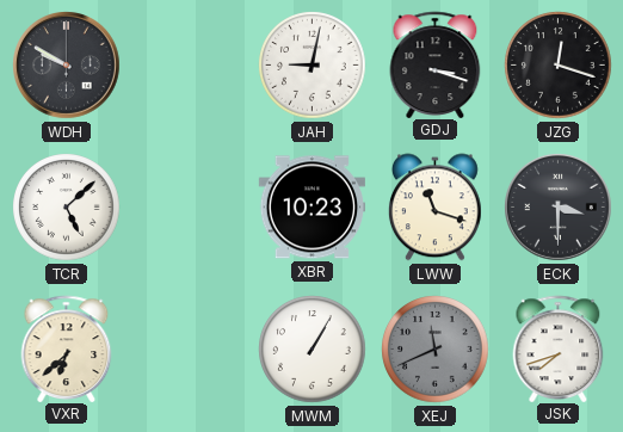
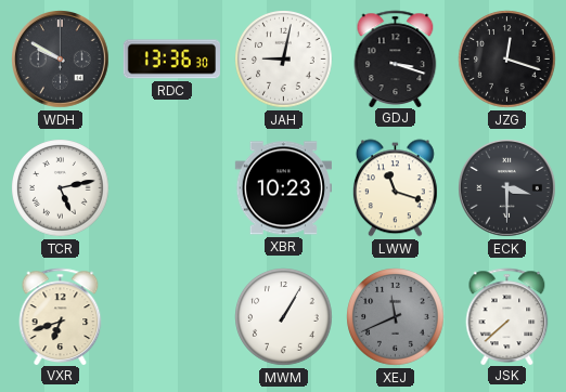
RDC: none -> 13:36 (171, 60)
TCR: 5:08 -> 5:13 (61, 188)
VXR: 6:38 -> 6:42 (61, 316)
JSK: 7:42 -> 7:38 (507, 316)
